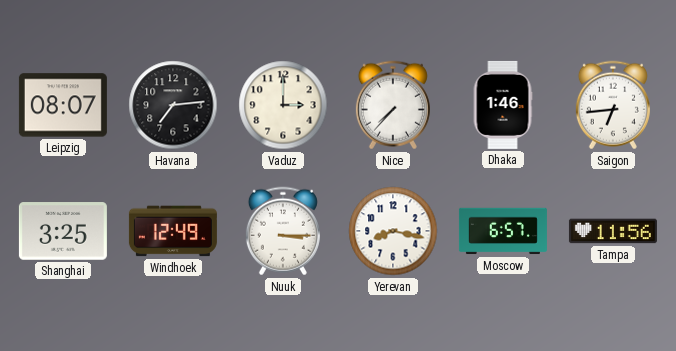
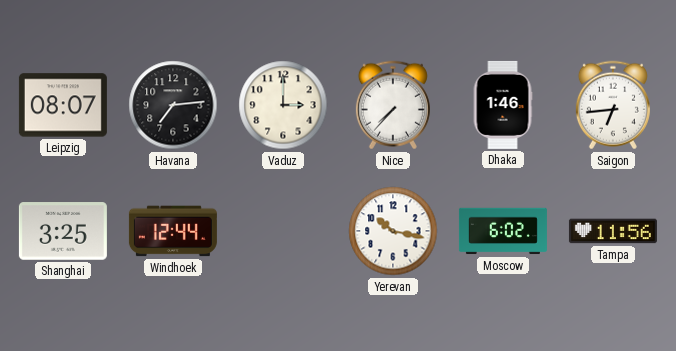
Windhoek: 12:49 -> 12:44 (173, 231)
Nuuk: 3:15 -> none (283, 231)
Yerevan: 8:17 -> 10:17 (393, 231)
Moscow: 6:57 -> 6:02 (503, 231)
